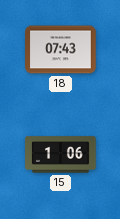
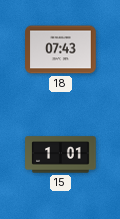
15: 1:06 -> 1:01 (61, 155)
